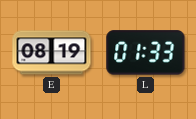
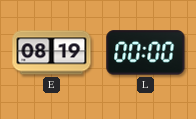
L: 01:33 -> 00:00 (146, 53)
